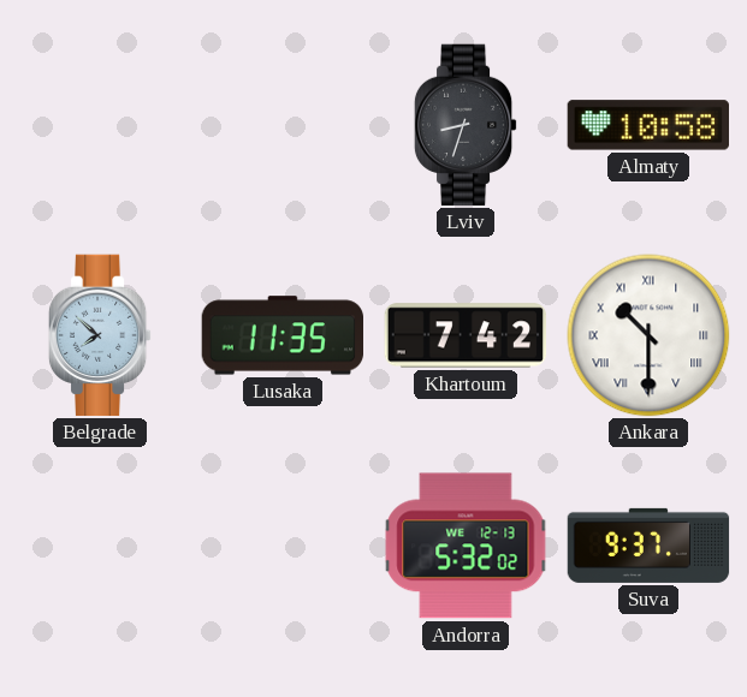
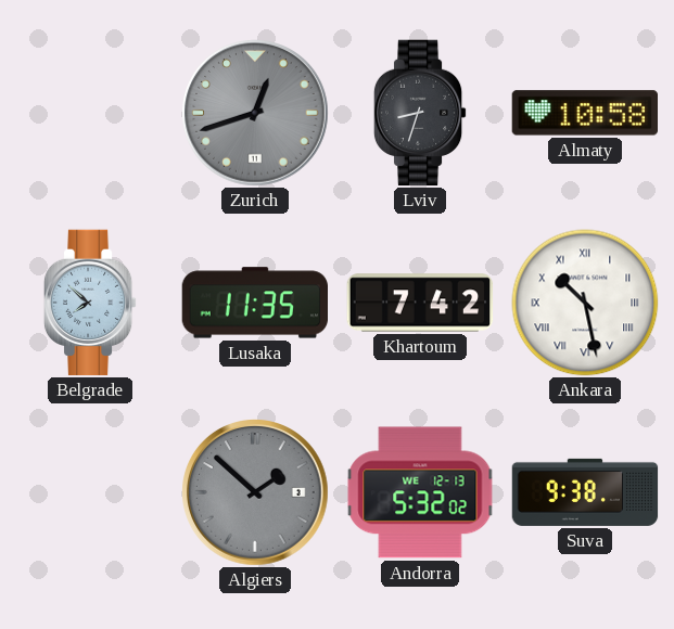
Zurich: none -> 12:42 (256, 114)
Ankara: 10:30 -> 10:28 (585, 303)
Algiers: none -> 1:52 (256, 493)
Suva: 9:37 -> 9:38 (585, 492)
